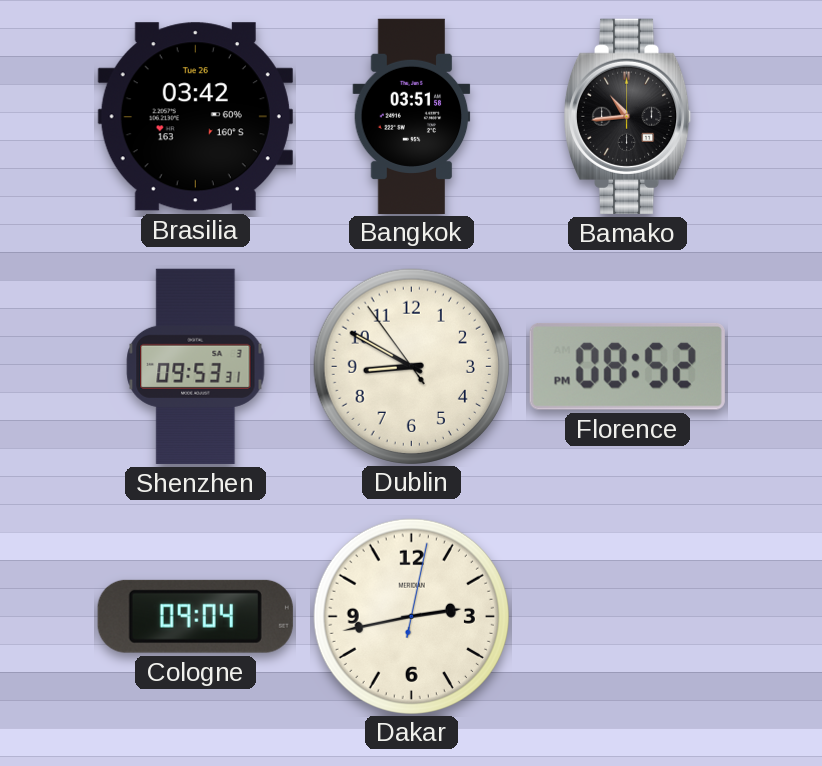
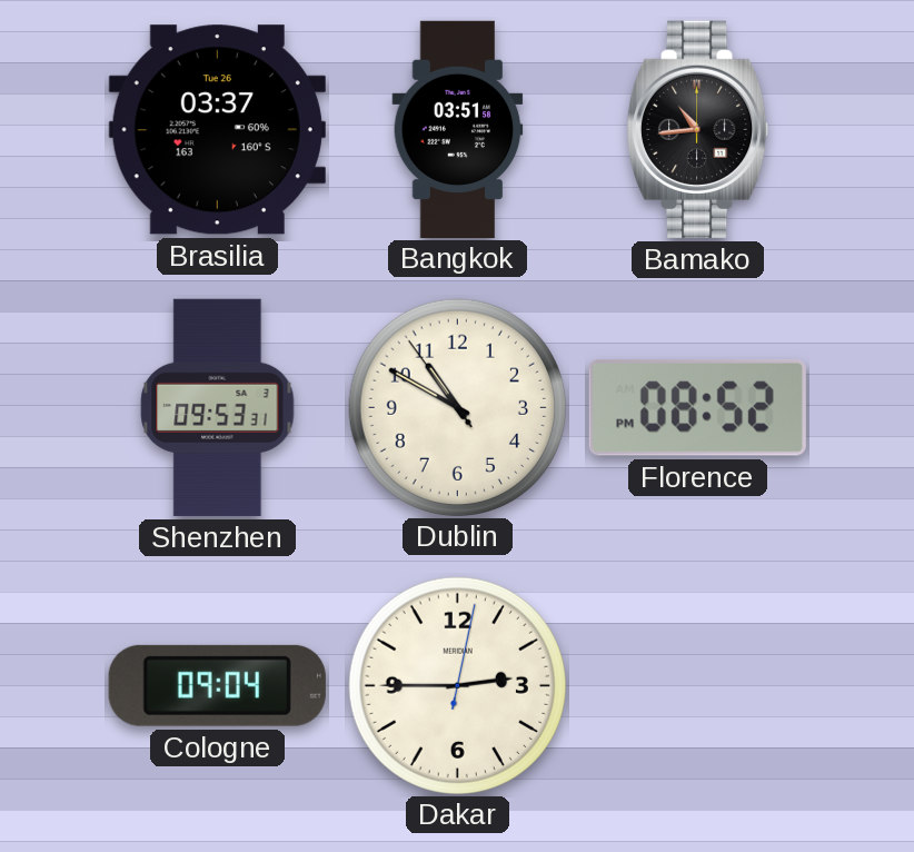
Brasilia: 03:42 -> 03:37 (217, 130)
Dublin: 8:49 -> 10:49 (457, 407)
Dakar: 2:43 -> 2:45 (457, 685)
